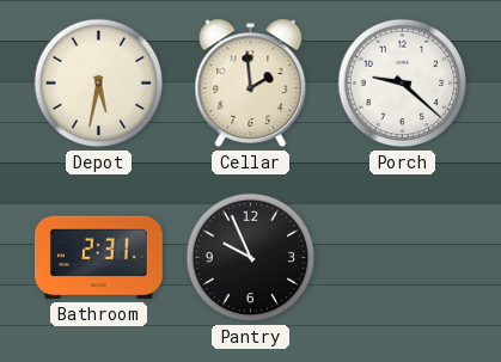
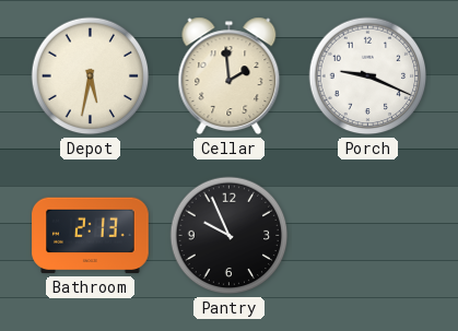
Porch: 9:22 -> 9:19 (368, 76)
Bathroom: 2:31 -> 2:13 (91, 236)
